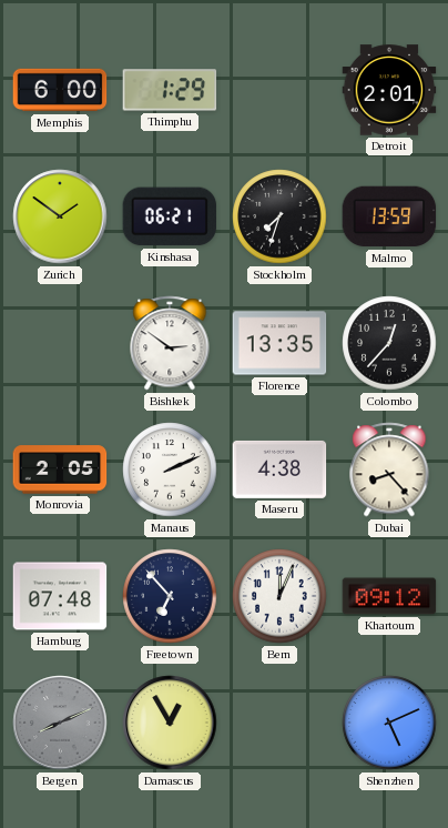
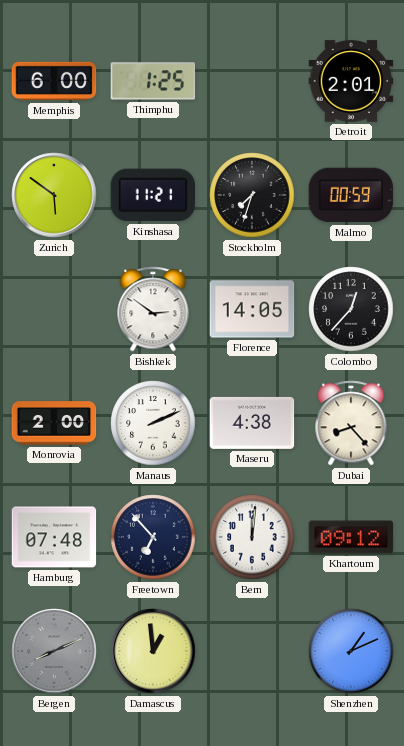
Thimphu: 1:29 -> 1:25 (153, 81)
Zurich: 1:51 -> 5:51 (54, 195)
Kinshasa: 06:21 -> 11:21 (153, 195)
Malmo: 13:59 -> 00:59 (351, 195)
Florence: 13:35 -> 14:05 (252, 309)
Monrovia: 2:05 -> 2:00 (54, 423)
Bern: 12:04 -> 12:01 (252, 537)
Damascus: 12:55 -> 12:59 (153, 651)
Shenzhen: 5:11 -> 1:11 (351, 651)
